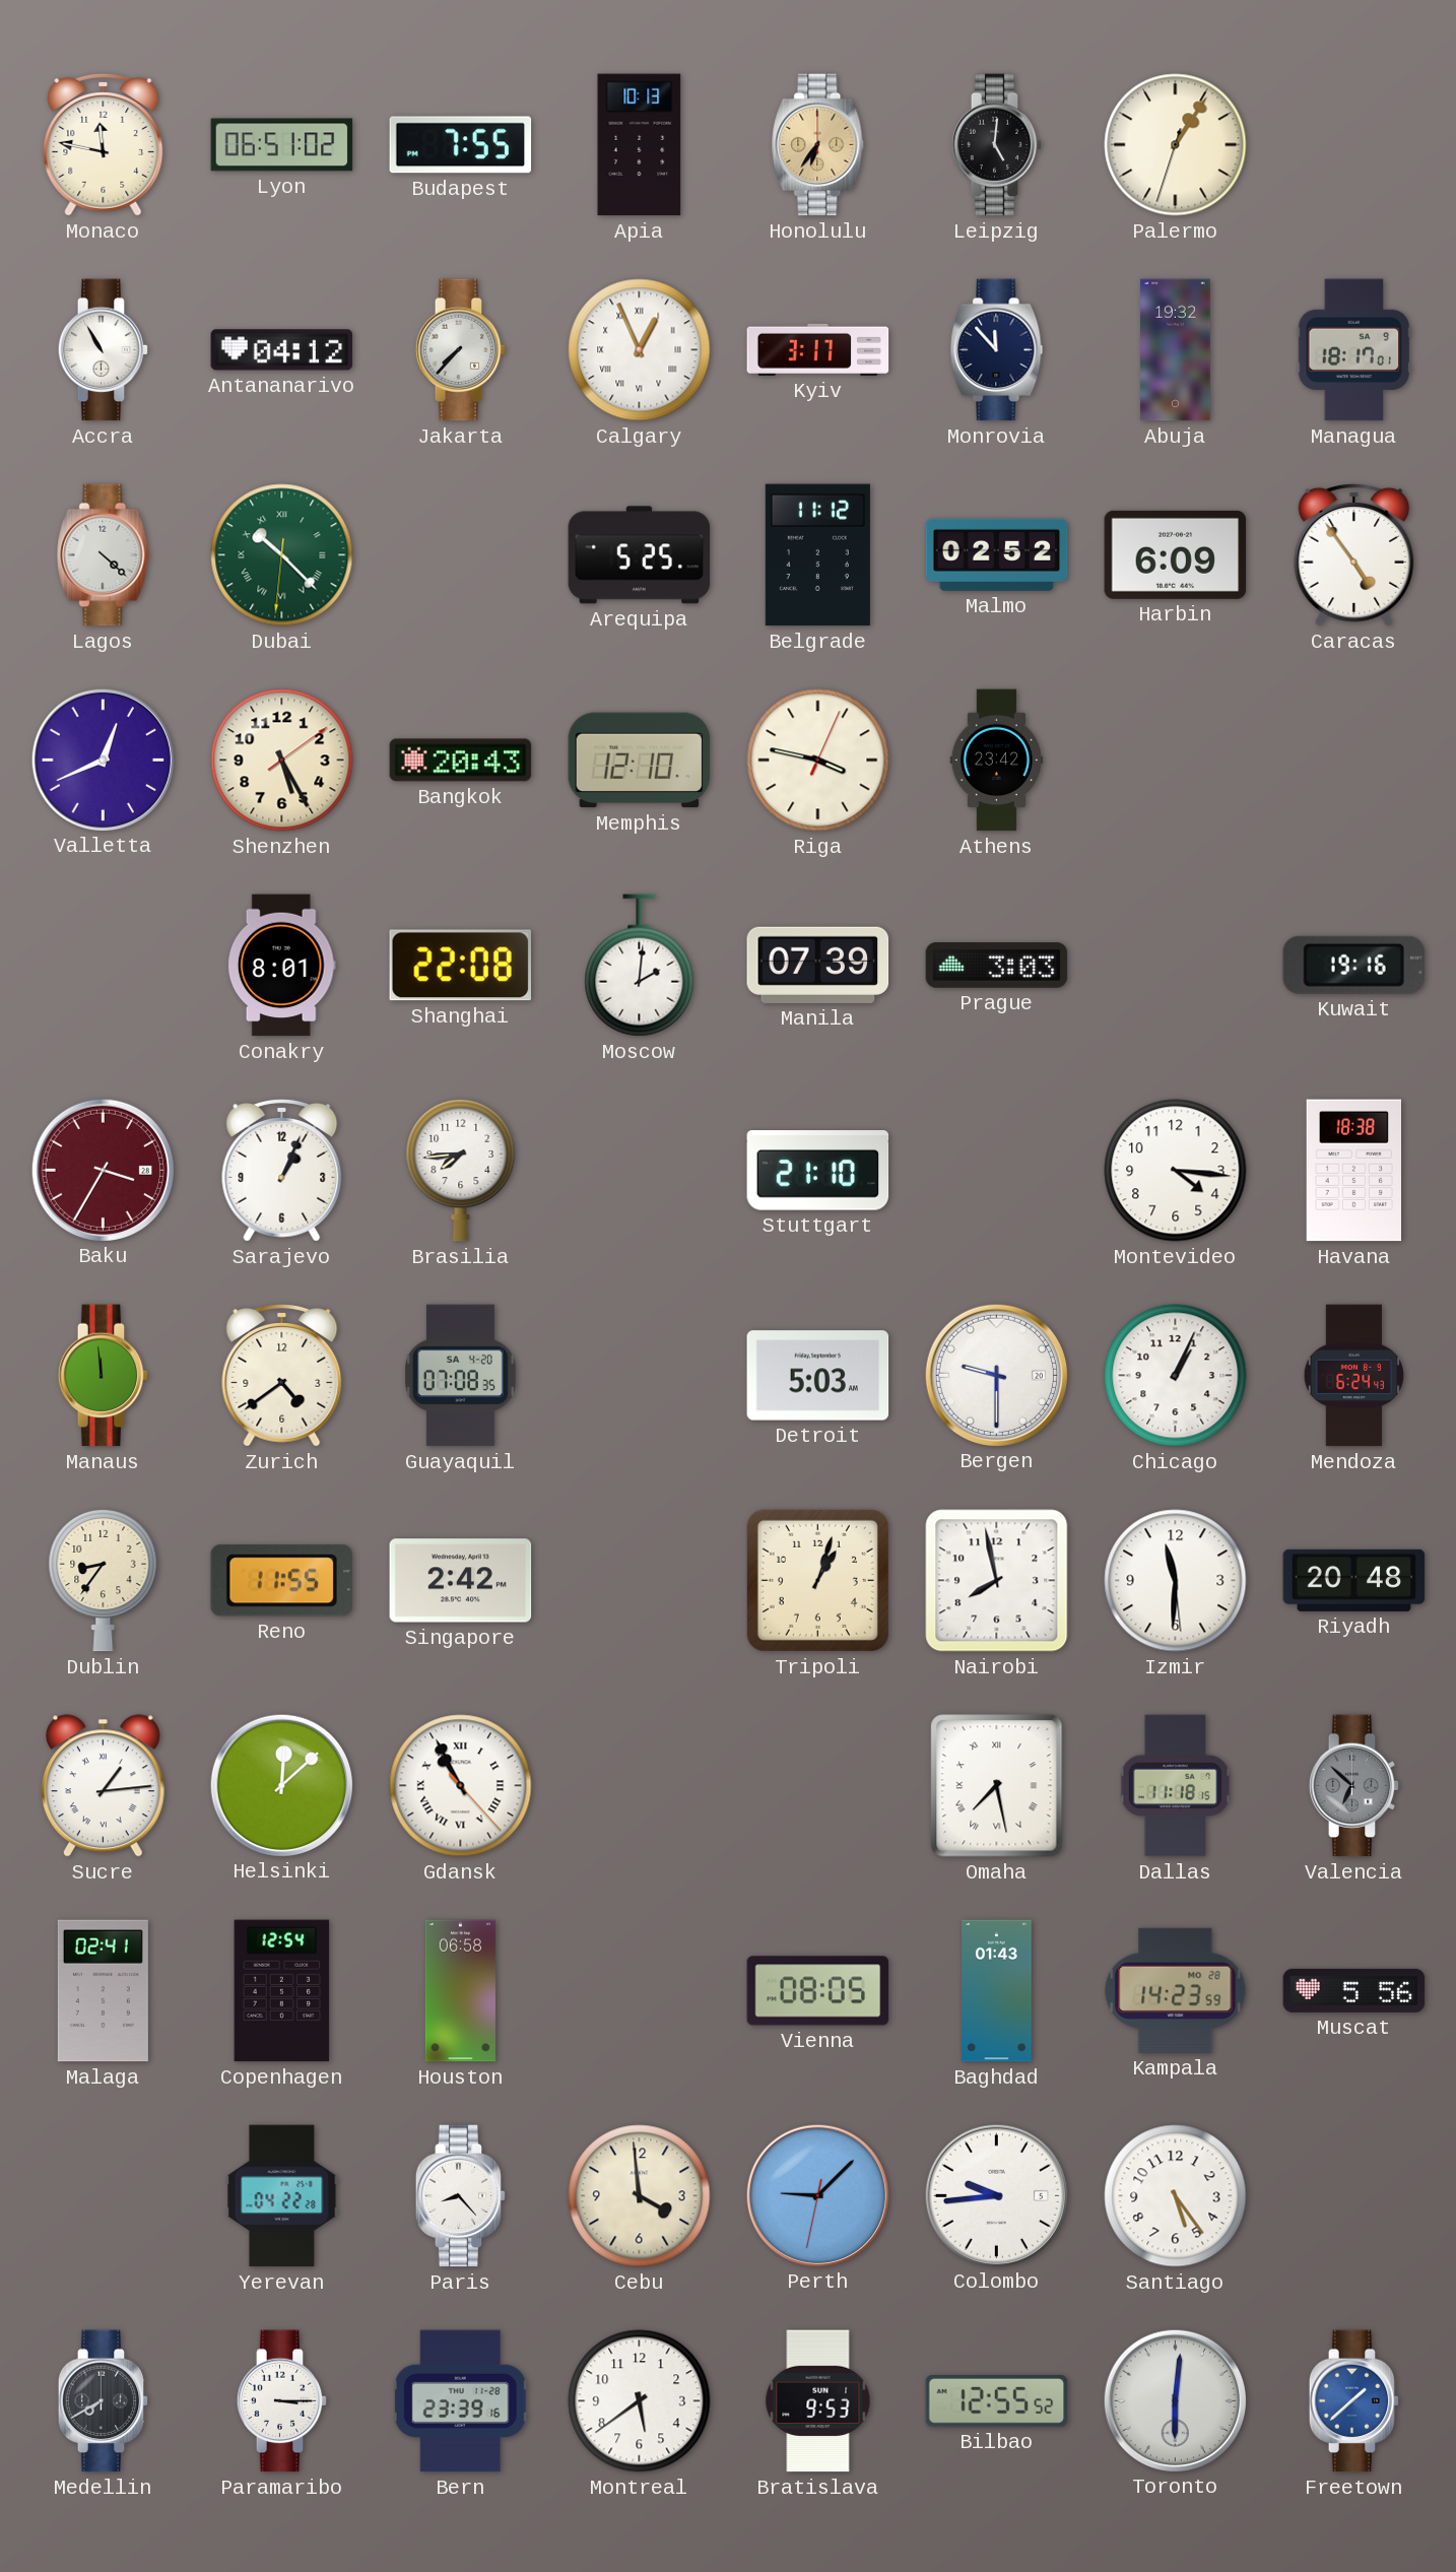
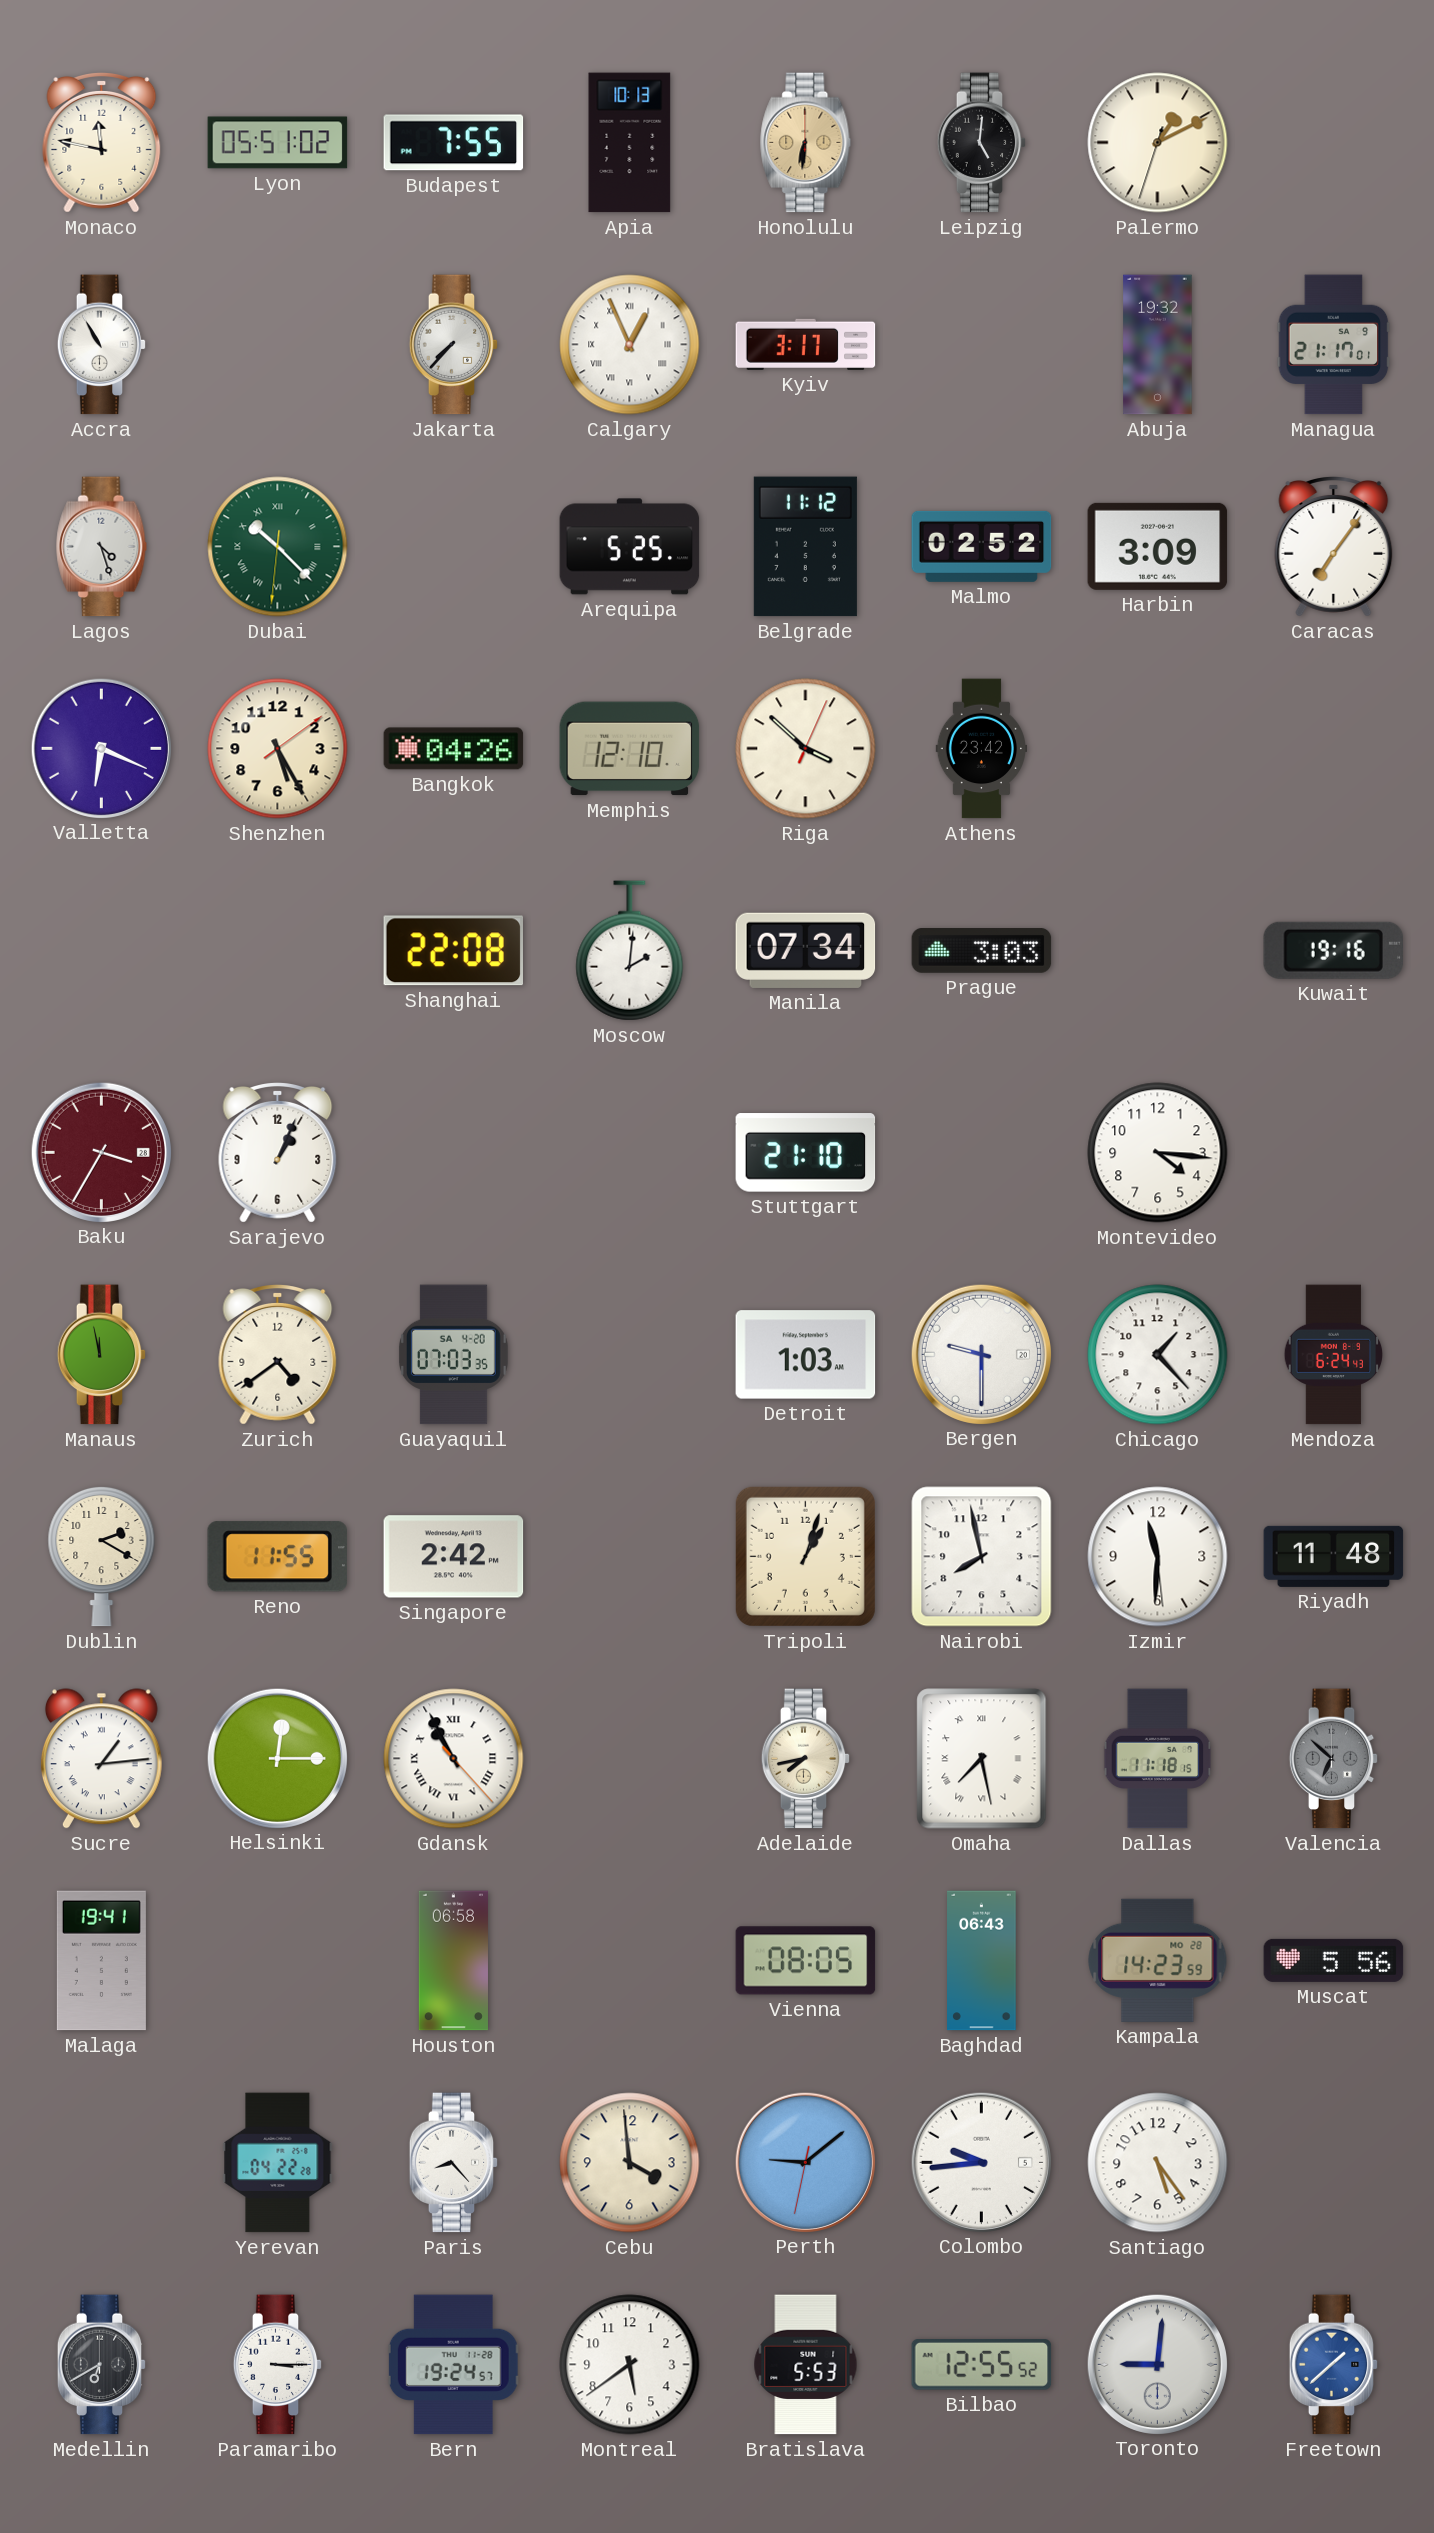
Lyon: 06:51 -> 05:51 (278, 143)
Honolulu: 6:36 -> 6:31 (806, 143)
Palermo: 1:05 -> 1:10 (1158, 143)
Antananarivo: 04:12 -> none (282, 350)
Monrovia: 11:53 -> none (997, 350)
Managua: 18:17 -> 21:17 (1334, 345)
Lagos: 4:22 -> 4:27 (102, 547)
Harbin: 6:09 -> 3:09 (1158, 546)
Caracas: 4:54 -> 7:06 (1334, 547)
Valletta: 12:41 -> 6:19 (101, 748)
Bangkok: 20:43 -> 04:26 (454, 749)
Riga: 3:47 -> 3:52 (806, 749)
Conakry: 8:01 -> none (281, 966)
Manila: 07:39 -> 07:34 (806, 950)
Brasilia: 7:44 -> none (461, 1170)
Havana: 18:38 -> none (1353, 1171)
Manaus: 11:59 -> 11:58 (102, 1355)
Guayaquil: 07:08 -> 07:03 (453, 1355)
Detroit: 5:03 -> 1:03 (806, 1355)
Chicago: 1:04 -> 1:23 (1158, 1355)
Dublin: 8:36 -> 2:20 (102, 1556)
Riyadh: 20:48 -> 11:48 (1334, 1556)
Helsinki: 12:08 -> 12:15 (277, 1758)
Adelaide: none -> 7:43 (806, 1759)
Malaga: 02:41 -> 19:41 (101, 1961)
Copenhagen: 12:54 -> none (282, 1991)
Baghdad: 01:43 -> 06:43 (982, 1961)
Perth: 9:07 -> 9:08 (805, 2162)
Medellin: 7:40 -> 6:40 (102, 2365)
Bern: 23:39 -> 19:24 (453, 2365)
Bratislava: 9:53 -> 5:53 (806, 2365)
Toronto: 6:01 -> 9:01 (1157, 2364)
